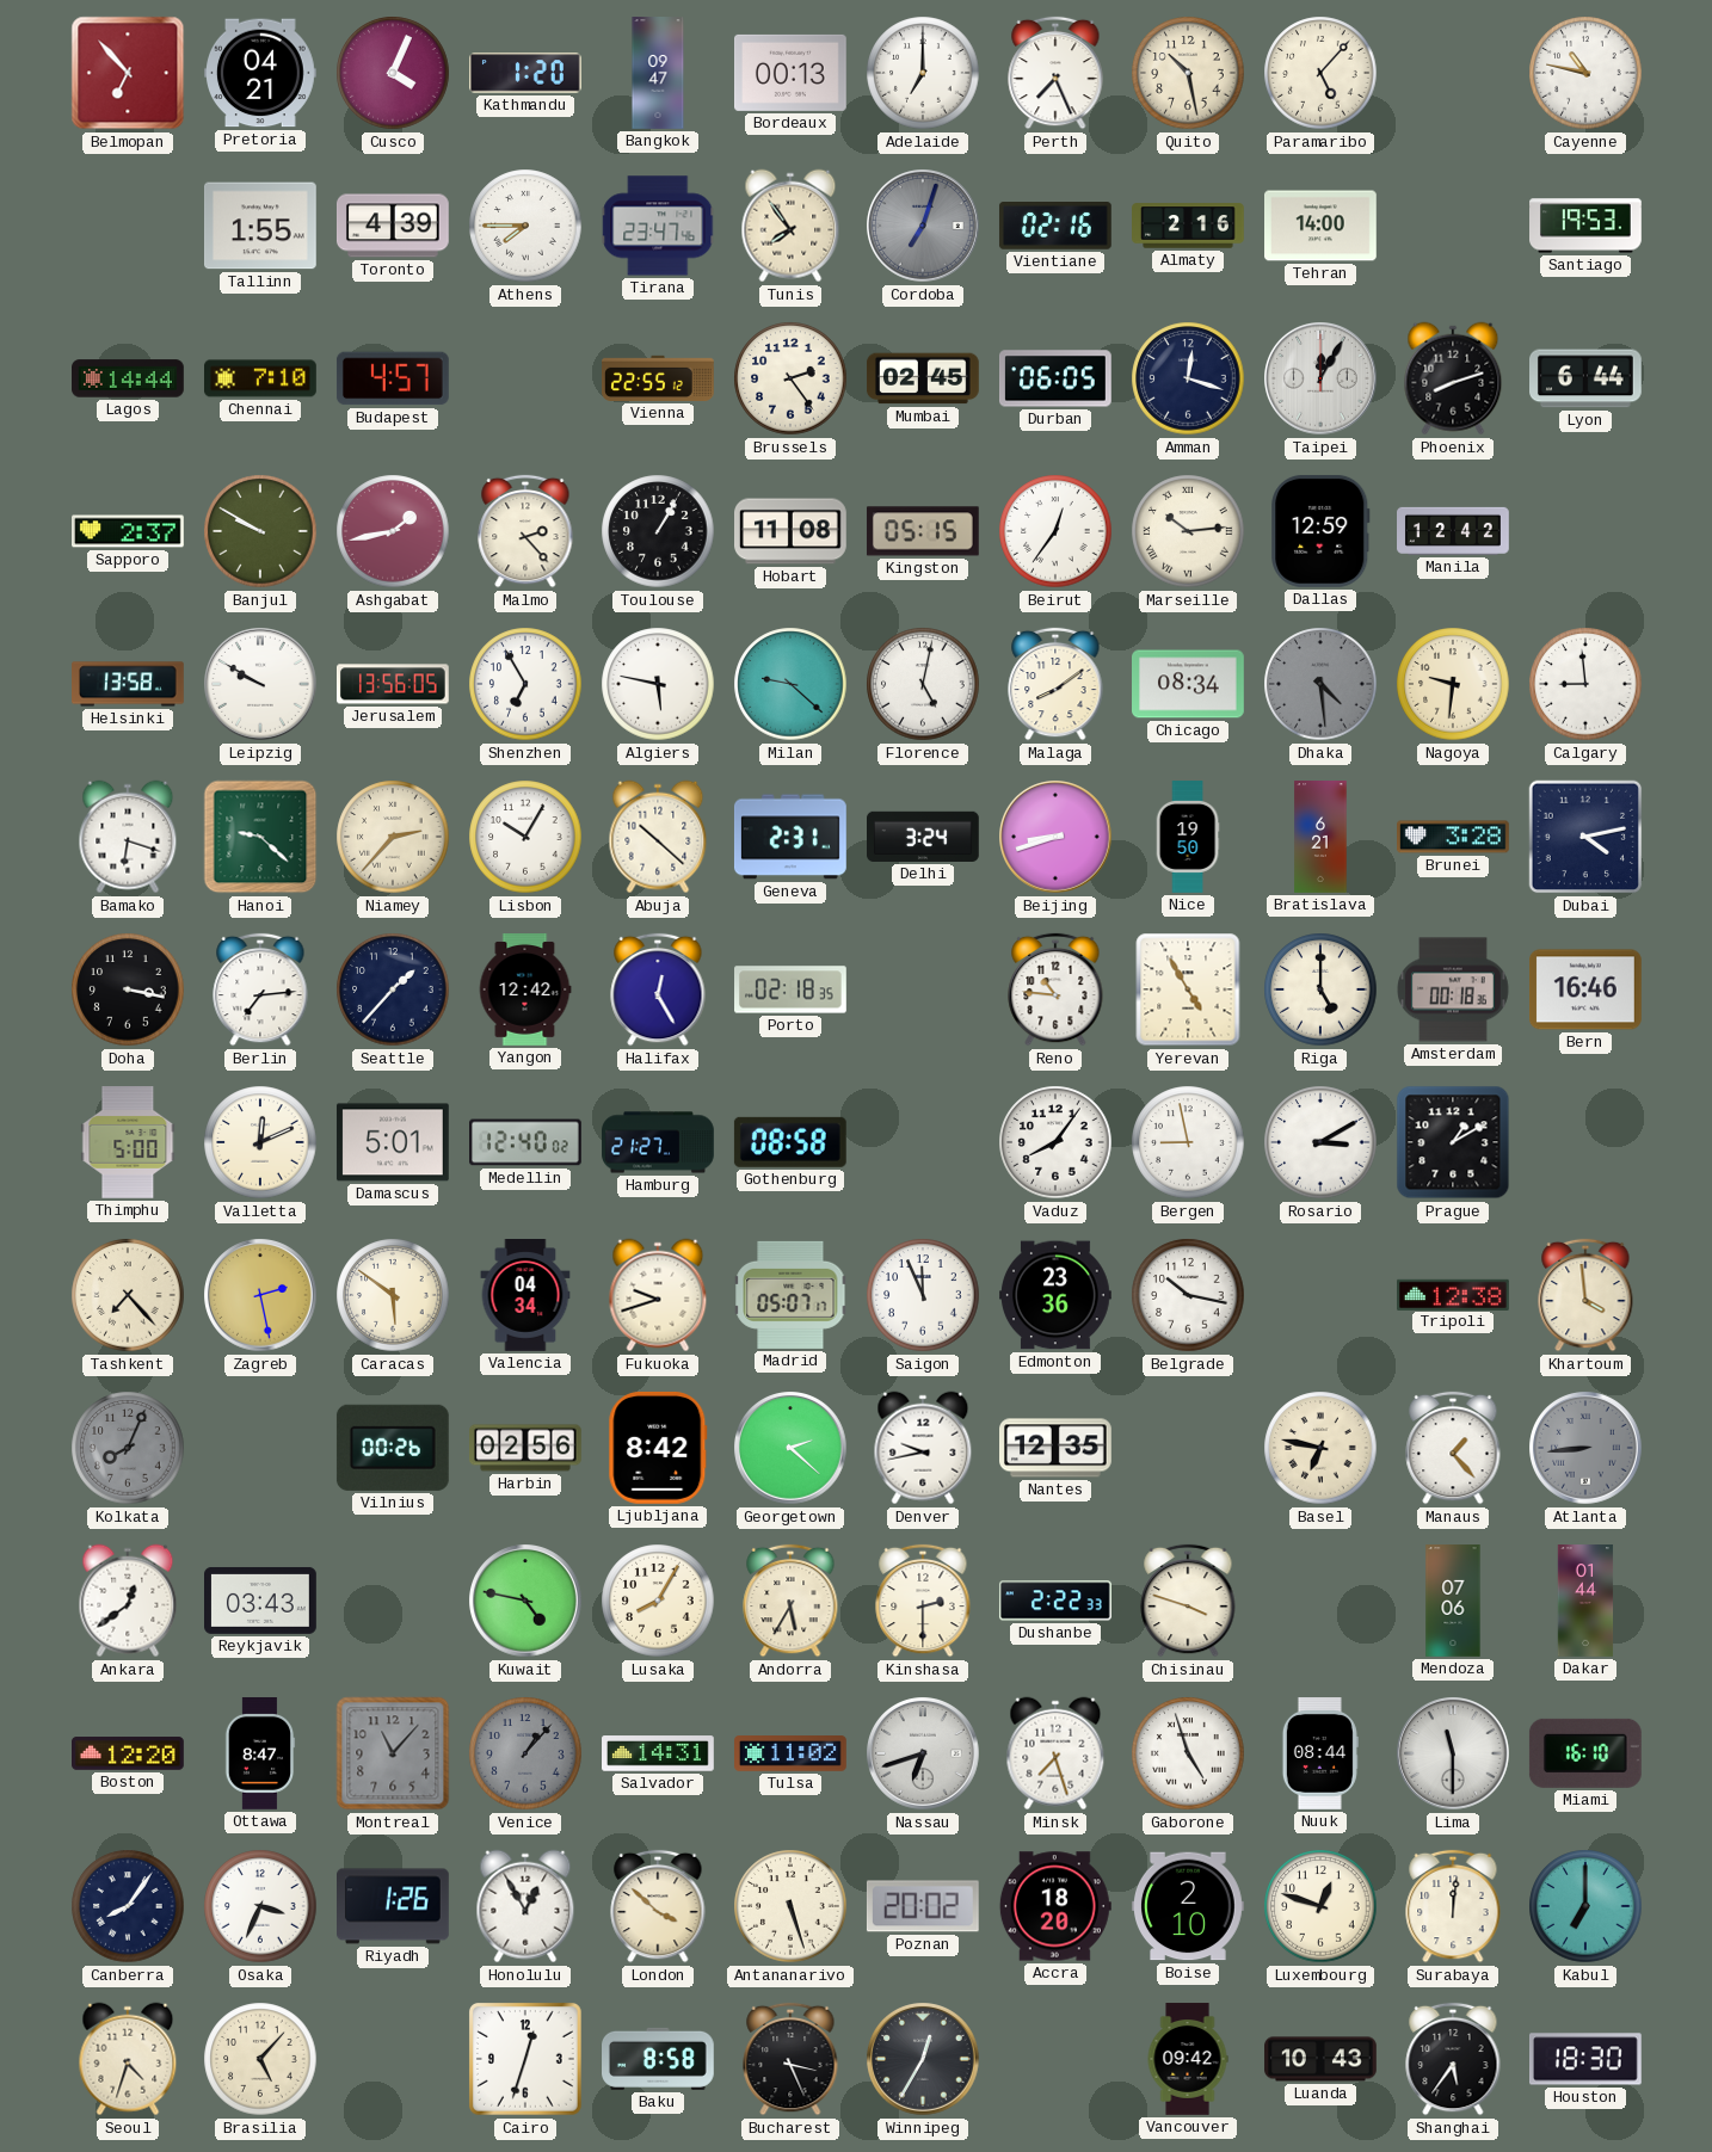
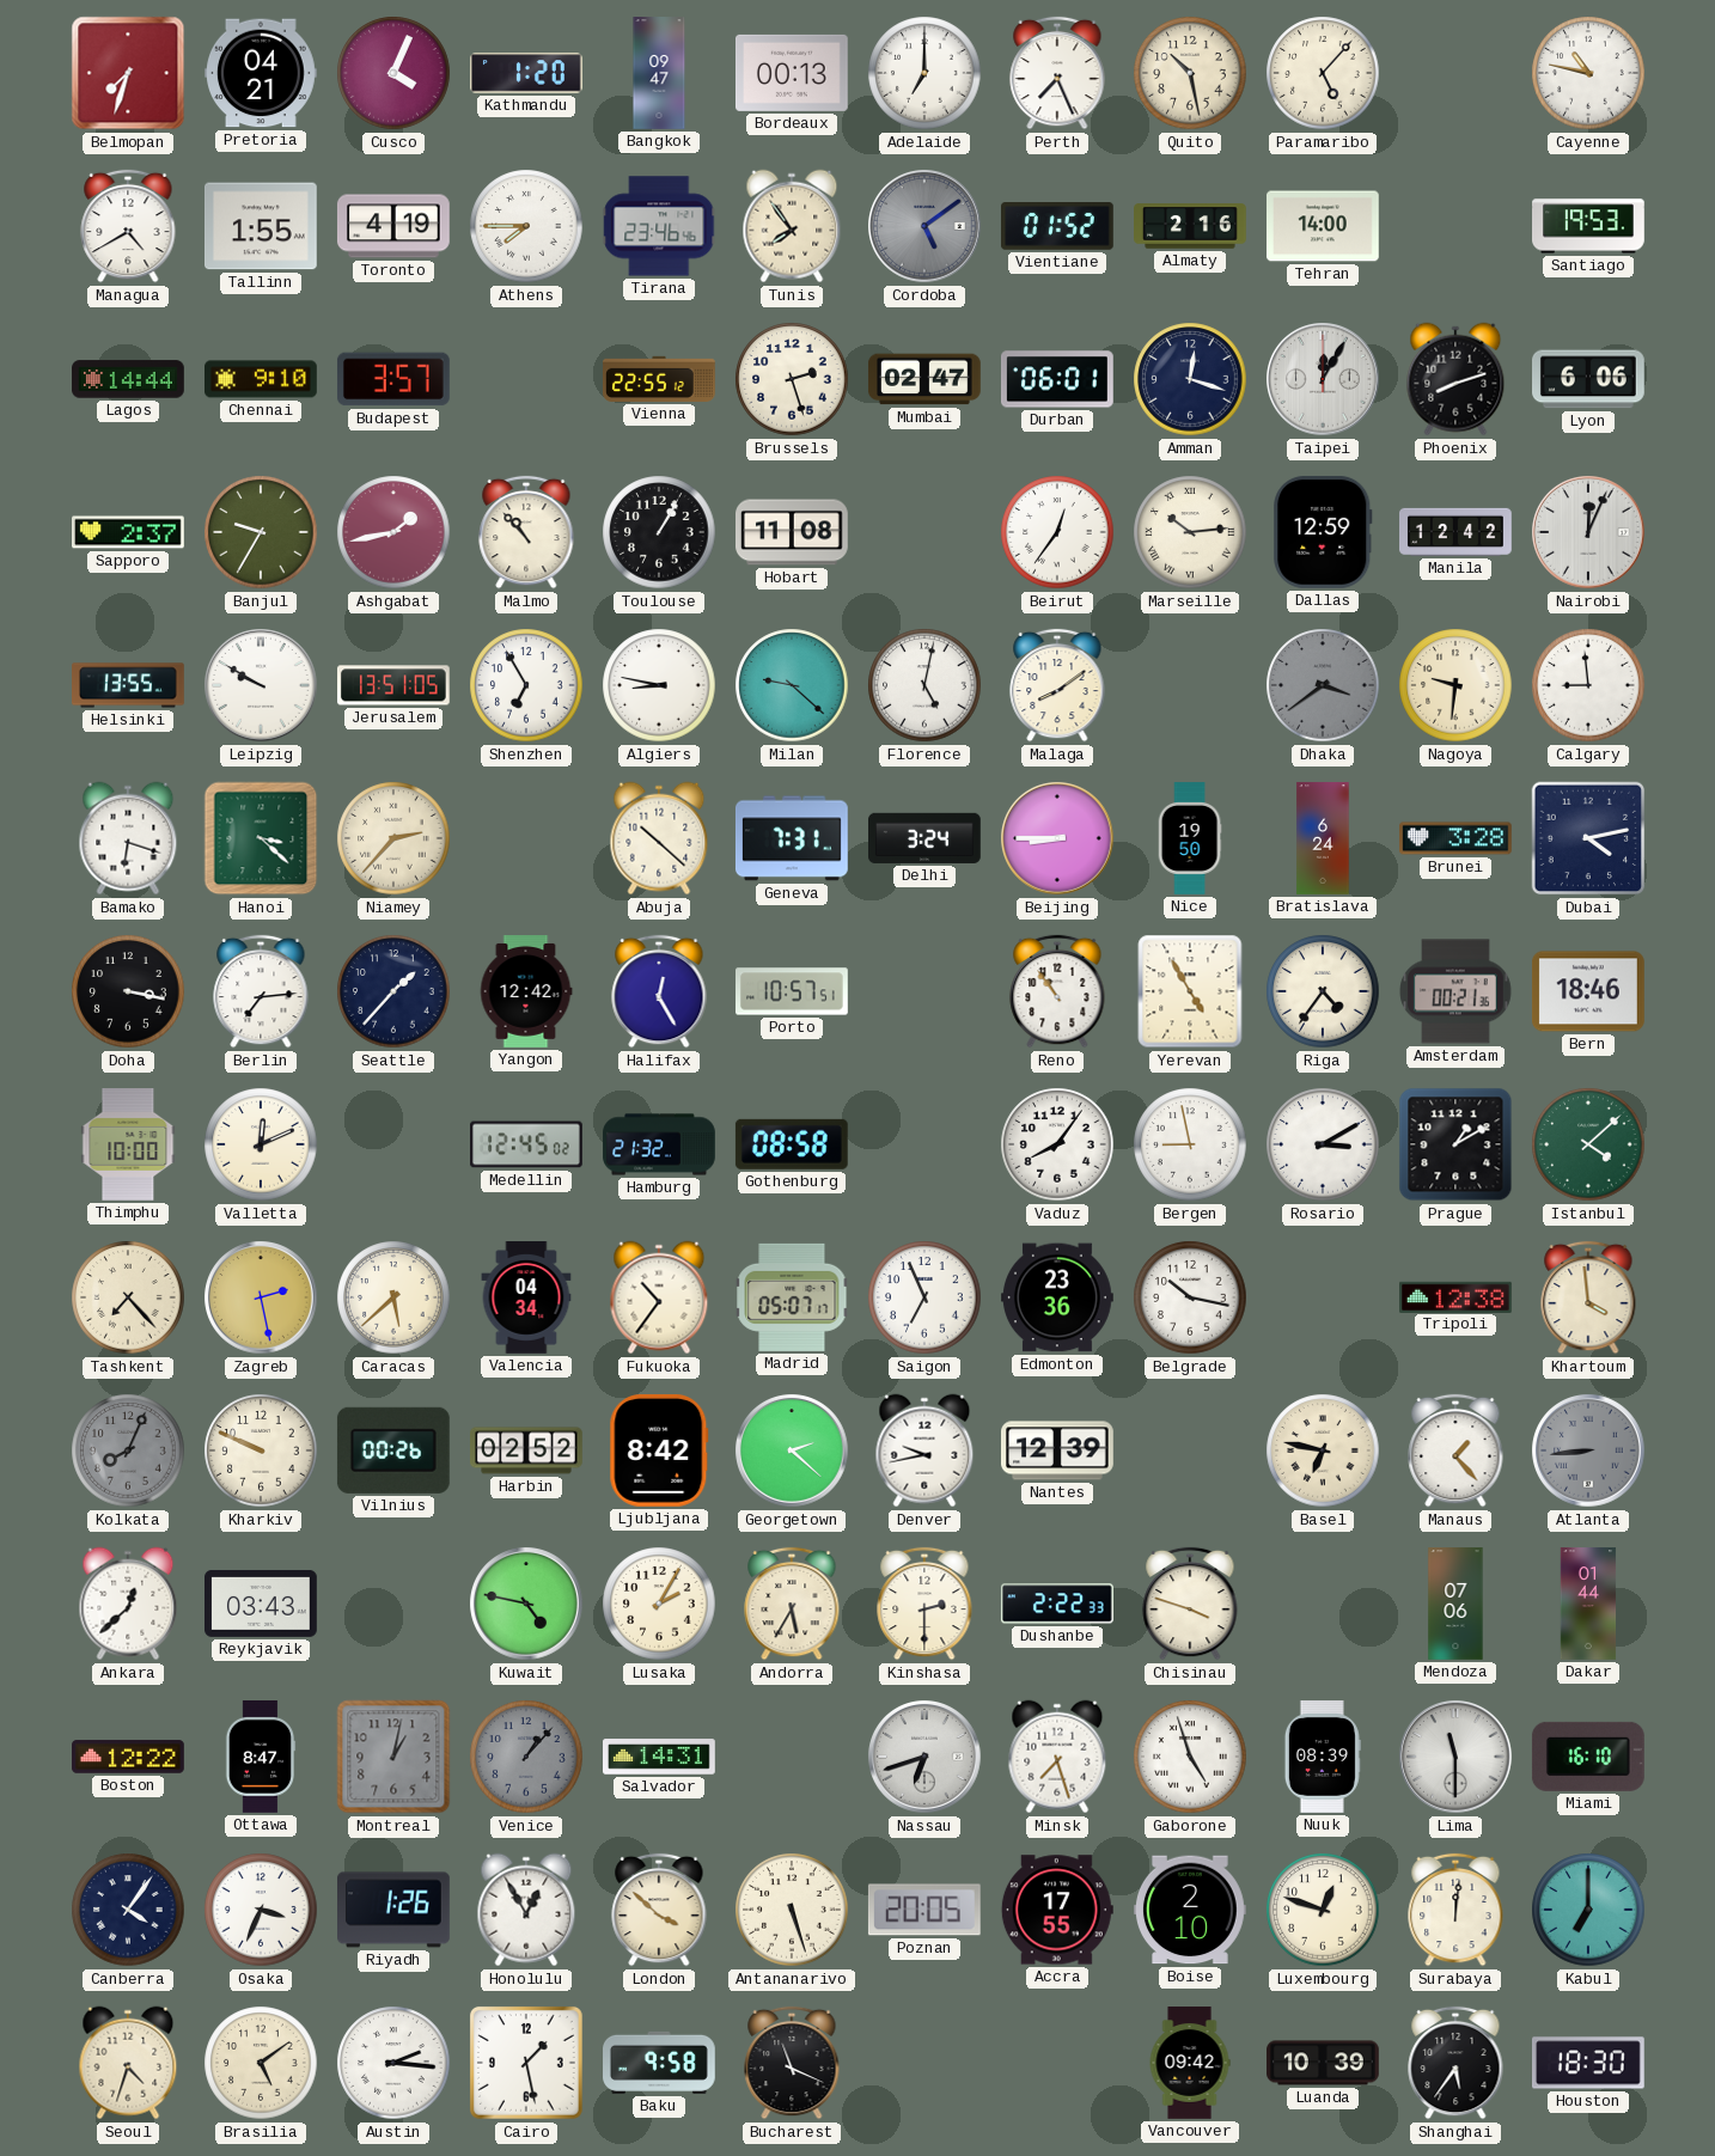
Belmopan: 6:53 -> 7:33 (128, 73)
Managua: none -> 4:40 (128, 226)
Toronto: 4:39 -> 4:19 (393, 226)
Tirana: 23:47 -> 23:46 (659, 226)
Cordoba: 7:03 -> 5:09 (924, 226)
Vientiane: 02:16 -> 01:52 (1057, 227)
Chennai: 7:10 -> 9:10 (262, 379)
Budapest: 4:57 -> 3:57 (393, 379)
Brussels: 2:24 -> 2:27 (792, 379)
Mumbai: 02:45 -> 02:47 (926, 379)
Durban: 06:05 -> 06:01 (1058, 379)
Lyon: 6:44 -> 6:06 (1589, 379)
Banjul: 9:50 -> 9:35 (261, 532)
Malmo: 2:23 -> 10:53 (526, 532)
Kingston: 05:15 -> none (923, 531)
Nairobi: none -> 12:04 (1588, 532)
Helsinki: 13:58 -> 13:55 (129, 685)
Jerusalem: 13:56 -> 13:51 (395, 685)
Algiers: 5:47 -> 8:47 (659, 685)
Chicago: 08:34 -> none (1189, 684)
Dhaka: 4:29 -> 3:39 (1323, 685)
Hanoi: 9:22 -> 3:22 (261, 838)
Lisbon: 10:05 -> none (525, 837)
Geneva: 2:31 -> 7:31 (792, 838)
Beijing: 8:42 -> 8:45 (1057, 838)
Bratislava: 6:21 -> 6:24 (1323, 838)
Porto: 02:18 -> 10:57 (793, 991)
Reno: 10:46 -> 10:54 (1057, 991)
Riga: 5:00 -> 4:36 (1323, 991)
Amsterdam: 00:18 -> 00:21 (1457, 991)
Bern: 16:46 -> 18:46 (1589, 991)
Thimphu: 5:00 -> 10:00 (128, 1146)
Damascus: 5:01 -> none (393, 1142)
Medellin: 12:40 -> 12:45 (527, 1144)
Hamburg: 21:27 -> 21:32 (659, 1144)
Istanbul: none -> 4:08 (1588, 1144)
Caracas: 5:51 -> 5:38 (393, 1297)
Fukuoka: 9:42 -> 10:36 (659, 1297)
Saigon: 11:56 -> 6:56 (924, 1297)
Kharkiv: none -> 9:49 (261, 1450)
Harbin: 02:56 -> 02:52 (527, 1450)
Nantes: 12:35 -> 12:39 (1058, 1450)
Ankara: 12:39 -> 12:38 (128, 1604)
Lusaka: 8:05 -> 2:05 (659, 1604)
Boston: 12:20 -> 12:22 (129, 1757)
Montreal: 11:07 -> 1:02 (393, 1757)
Tulsa: 11:02 -> none (792, 1753)
Nuuk: 08:44 -> 08:39 (1323, 1758)
Canberra: 8:06 -> 4:06 (128, 1910)
Poznan: 20:02 -> 20:05 (924, 1910)
Accra: 18:20 -> 17:55 (1057, 1910)
Brasilia: 5:07 -> 5:09 (261, 2063)
Austin: none -> 2:16 (393, 2063)
Cairo: 12:33 -> 1:28 (526, 2063)
Baku: 8:58 -> 9:58 (660, 2063)
Bucharest: 3:26 -> 11:19 (792, 2063)
Winnipeg: 12:35 -> none (923, 2059)
Luanda: 10:43 -> 10:39 (1323, 2063)
